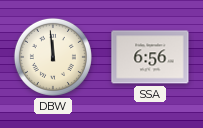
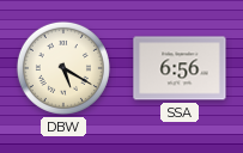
DBW: 11:59 -> 5:20 (63, 68)
